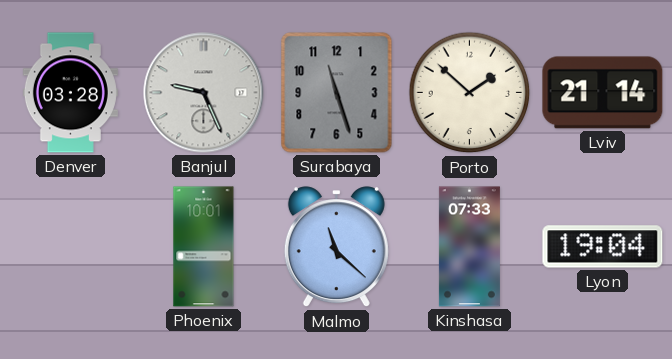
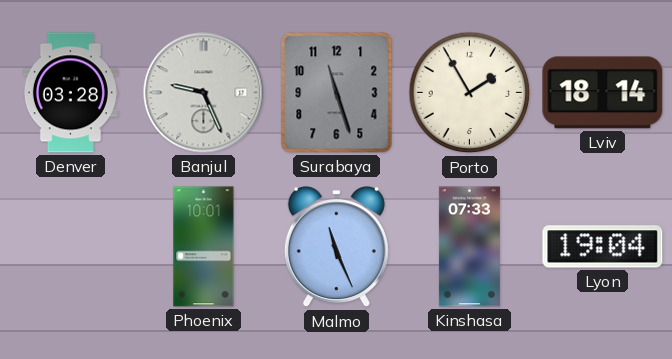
Porto: 1:52 -> 1:55 (470, 93)
Lviv: 21:14 -> 18:14 (603, 93)
Malmo: 11:22 -> 11:26 (336, 247)
